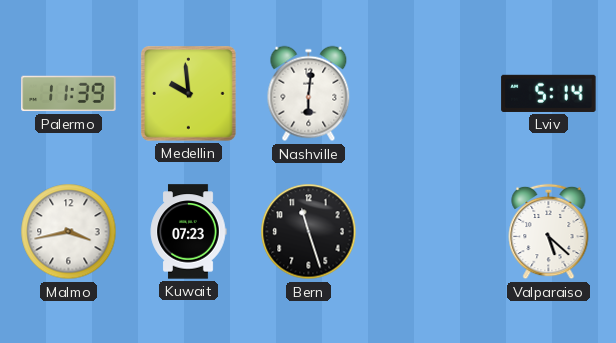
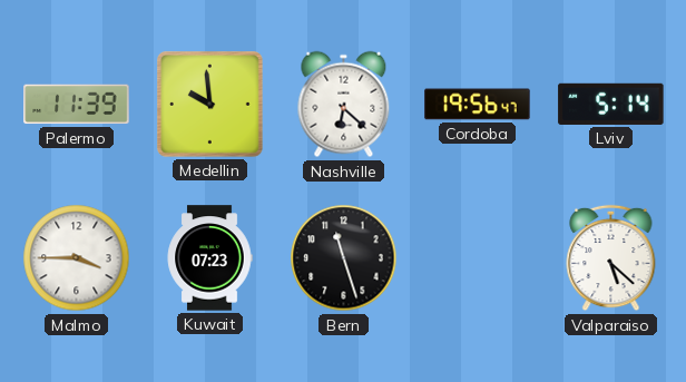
Nashville: 6:01 -> 6:22 (344, 105)
Cordoba: none -> 19:56 (478, 105)
Malmo: 3:43 -> 3:45 (77, 258)
